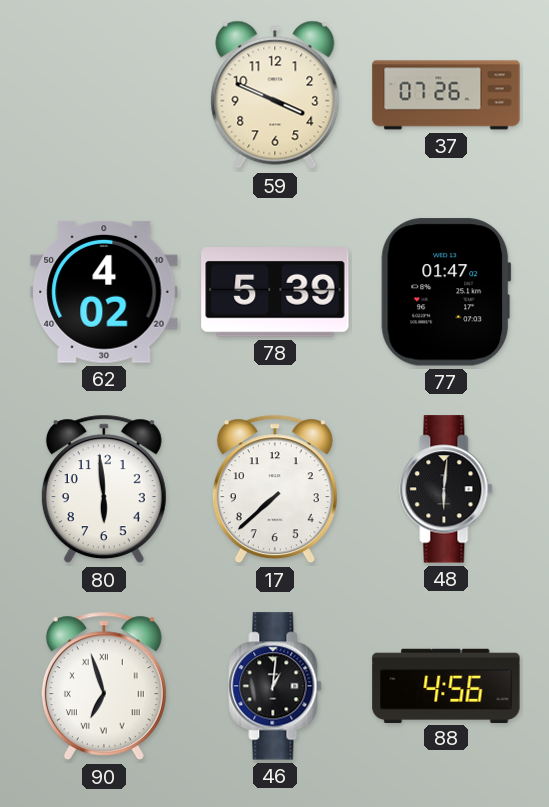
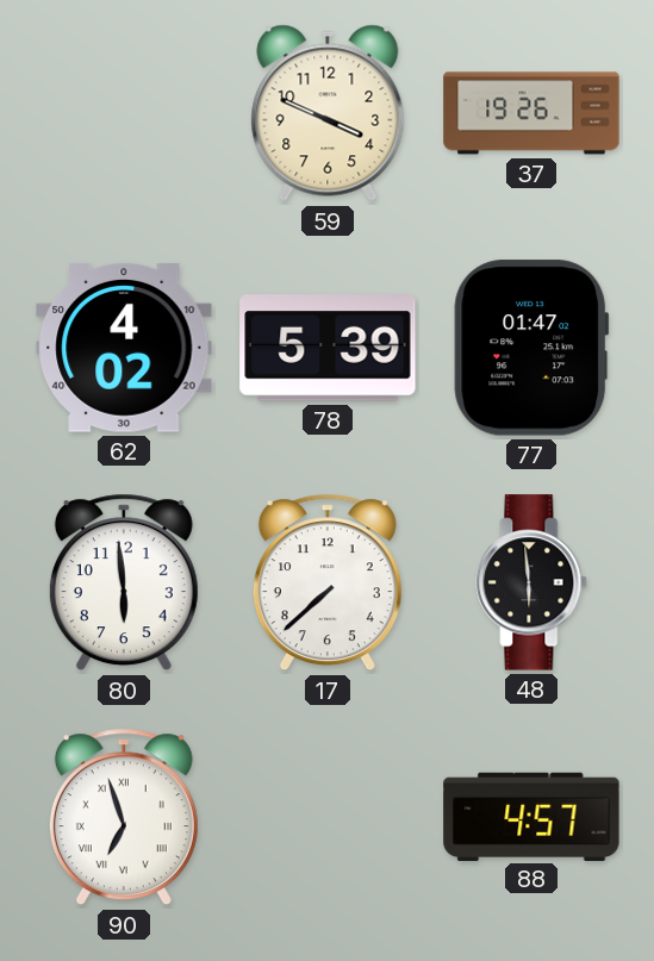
37: 07:26 -> 19:26 (531, 113)
48: 6:01 -> 5:59 (531, 582)
46: 1:01 -> none (275, 686)
88: 4:56 -> 4:57 (531, 816)
